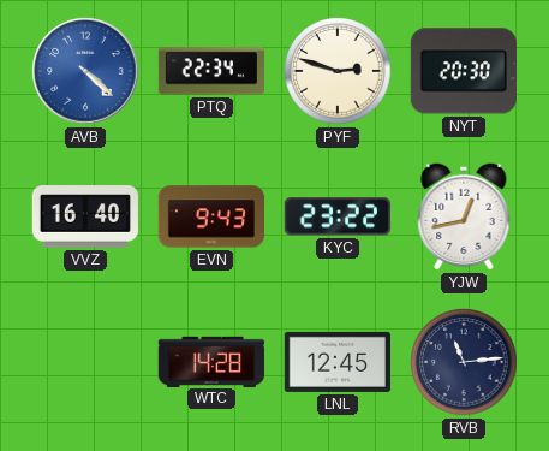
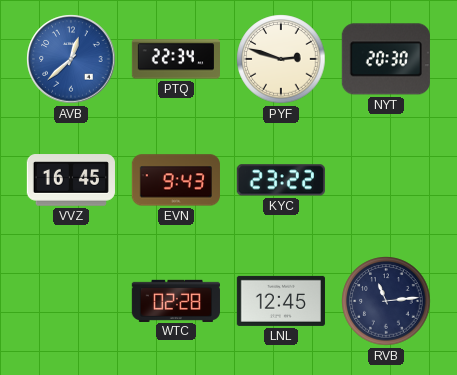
AVB: 4:22 -> 12:38 (71, 59)
VVZ: 16:40 -> 16:45 (71, 180)
YJW: 12:43 -> none (464, 216)
WTC: 14:28 -> 02:28 (176, 300)
